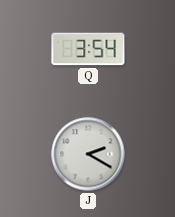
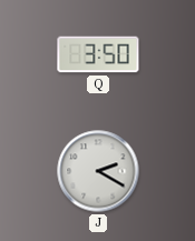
Q: 3:54 -> 3:50 (98, 54)
